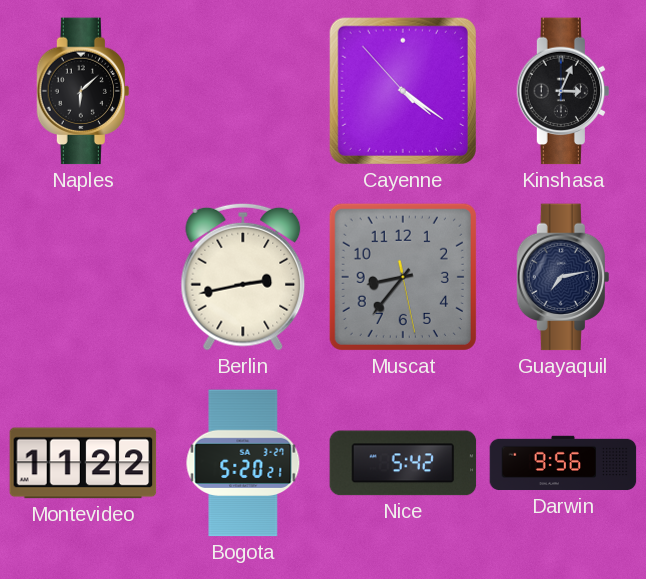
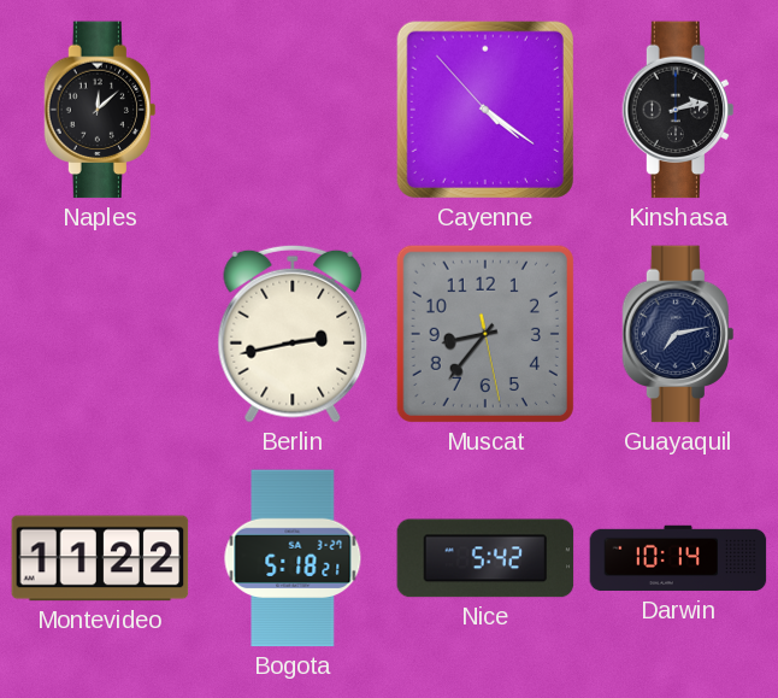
Naples: 6:08 -> 12:08 (99, 110)
Kinshasa: 3:04 -> 2:13 (677, 110)
Bogota: 5:20 -> 5:18 (293, 558)
Darwin: 9:56 -> 10:14 (678, 558)
